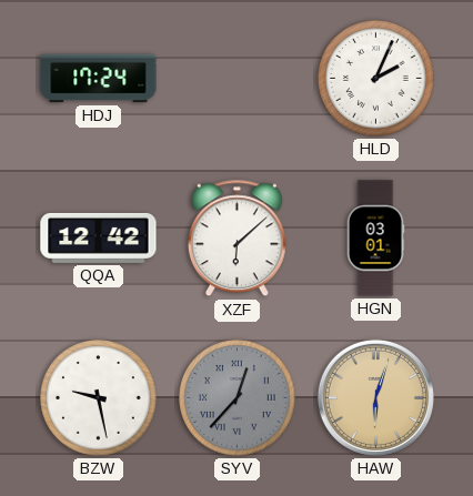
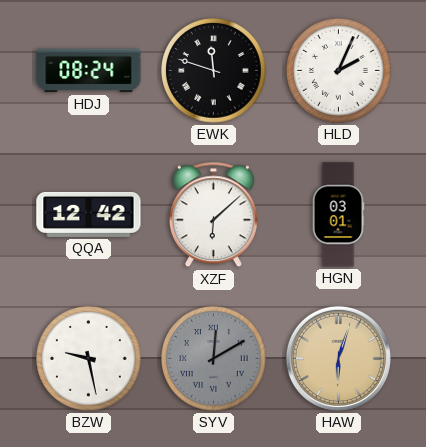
HDJ: 17:24 -> 08:24 (89, 71)
EWK: none -> 11:48 (214, 71)
SYV: 12:37 -> 12:10 (214, 359)
